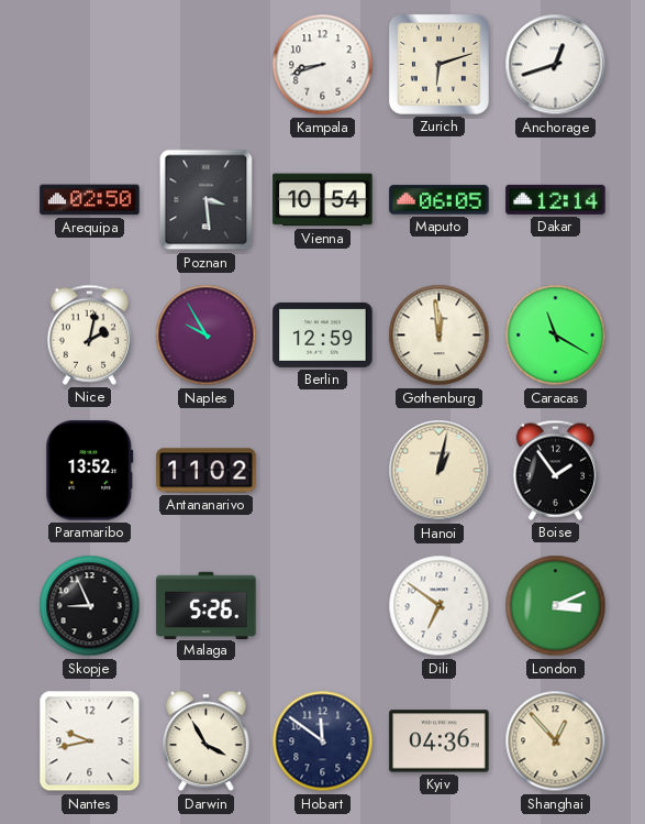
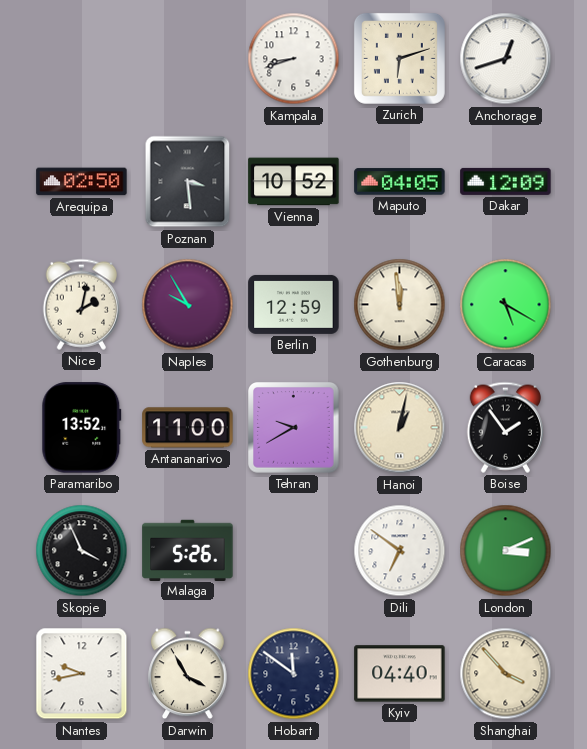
Vienna: 10:54 -> 10:52 (294, 182)
Maputo: 06:05 -> 04:05 (400, 182)
Dakar: 12:14 -> 12:09 (506, 181)
Caracas: 11:20 -> 5:20 (506, 305)
Antananarivo: 11:02 -> 11:00 (188, 428)
Tehran: none -> 9:40 (294, 428)
Skopje: 8:56 -> 3:56 (82, 551)
Kyiv: 04:36 -> 04:40 (400, 674)
Shanghai: 12:53 -> 3:53 (506, 674)
